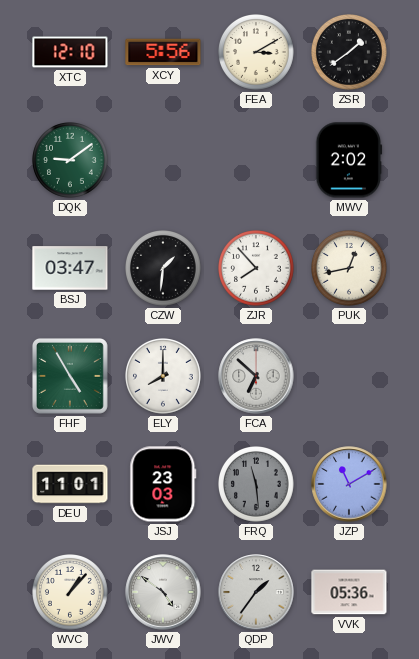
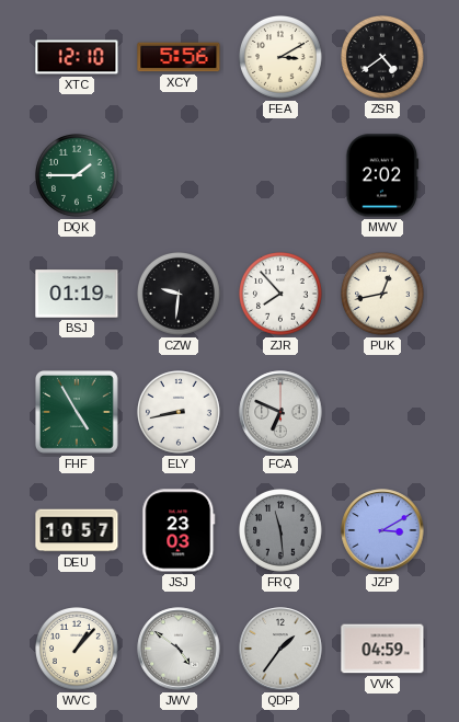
ZSR: 1:39 -> 4:39 (383, 58)
DQK: 9:09 -> 1:45 (78, 176)
BSJ: 03:47 -> 01:19 (77, 294)
CZW: 1:31 -> 9:31 (180, 295)
ELY: 8:00 -> 8:43 (180, 413)
FCA: 6:52 -> 6:49 (280, 412)
DEU: 11:01 -> 10:57 (77, 530)
JZP: 11:10 -> 3:10 (382, 530)
VVK: 05:36 -> 04:59 (382, 649)
